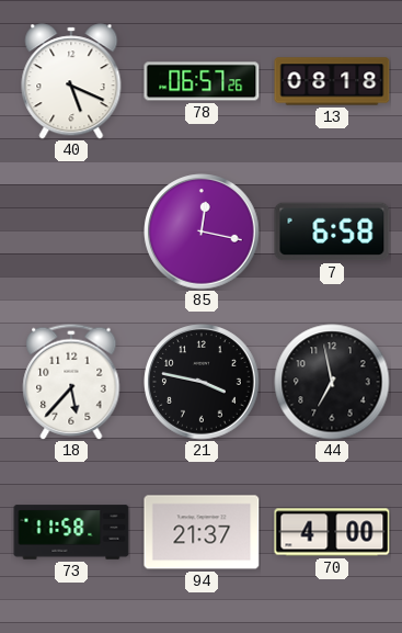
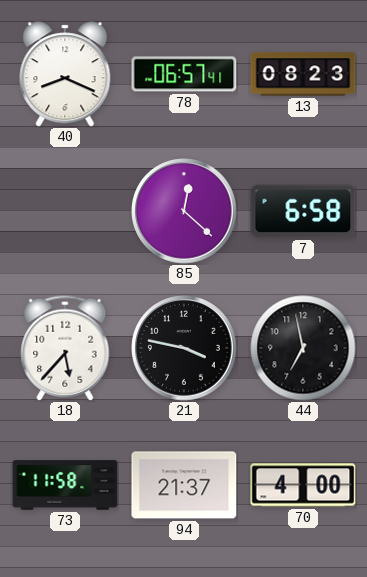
40: 5:19 -> 8:19 (65, 74)
78: 06:57:26 -> 06:57:41 (184, 74)
13: 08:18 -> 08:23 (303, 74)
85: 12:17 -> 12:22 (184, 211)
